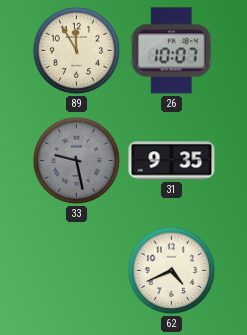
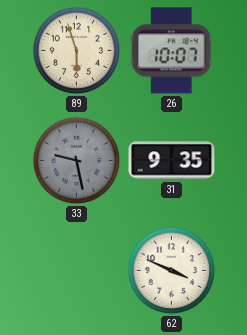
89: 11:55 -> 5:57 (77, 51)
62: 4:41 -> 3:49 (172, 271)
